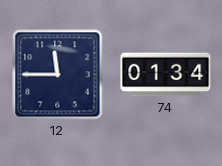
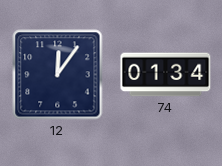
12: 11:45 -> 12:06 (58, 75)
